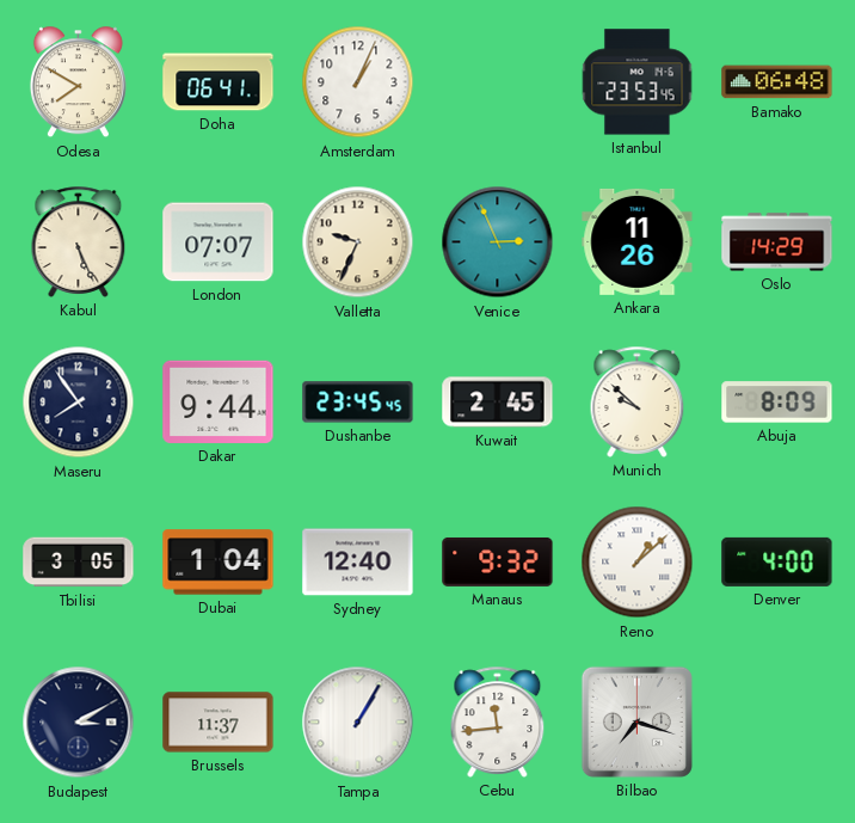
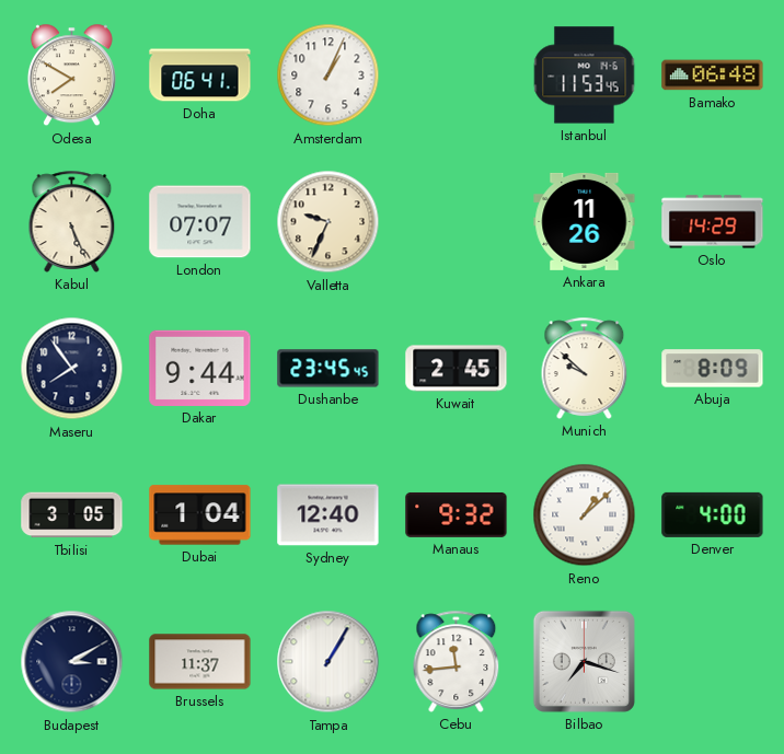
Istanbul: 23:53 -> 11:53 (585, 76)
Venice: 2:56 -> none (498, 242)
